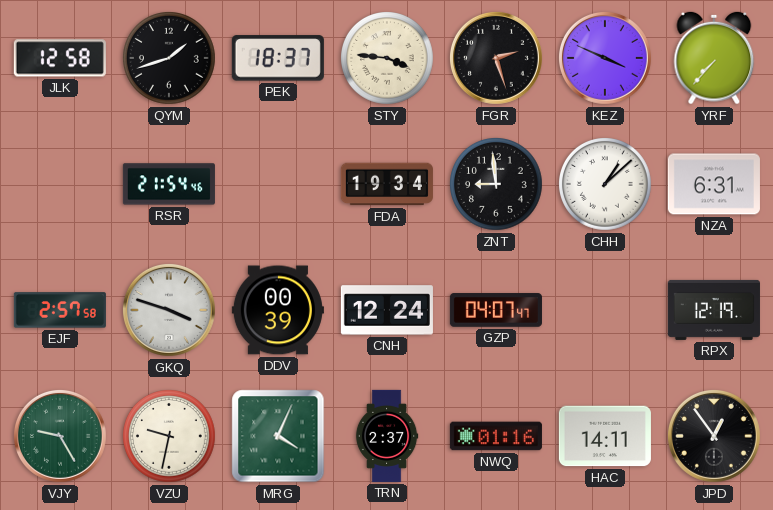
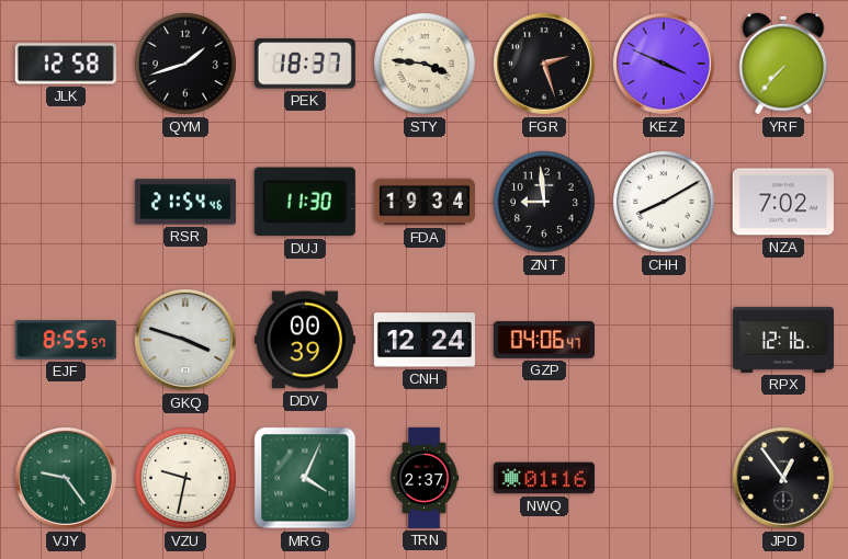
DUJ: none -> 11:30 (305, 202)
CHH: 1:08 -> 8:10 (665, 203)
NZA: 6:31 -> 7:02 (783, 202)
EJF: 2:57 -> 8:55 (66, 340)
GZP: 04:07 -> 04:06 (544, 340)
RPX: 12:19 -> 12:16 (783, 340)
VJY: 9:25 -> 9:24 (66, 478)
HAC: 14:11 -> none (605, 436)
